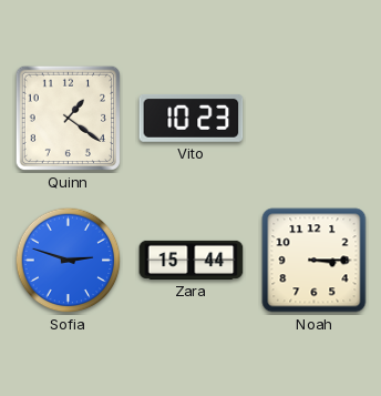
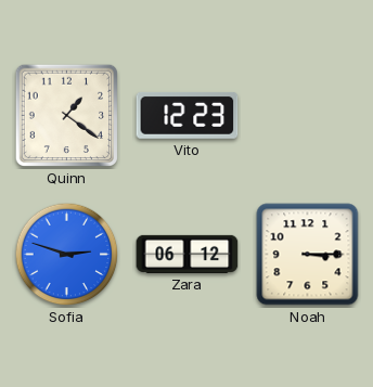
Vito: 10:23 -> 12:23 (188, 115)
Zara: 15:44 -> 06:12 (188, 254)
